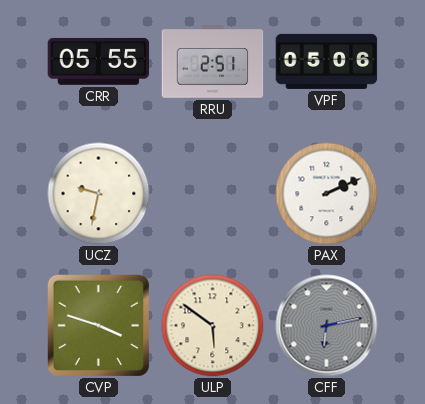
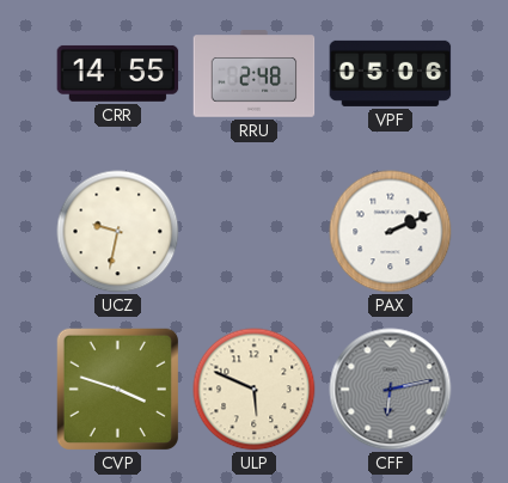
CRR: 05:55 -> 14:55 (118, 73)
RRU: 2:51 -> 2:48 (255, 74)
ULP: 5:51 -> 5:49 (255, 390)
